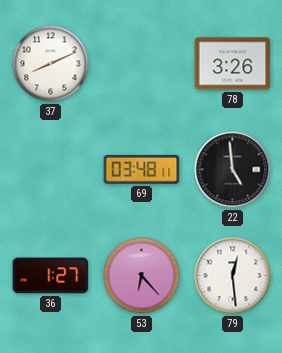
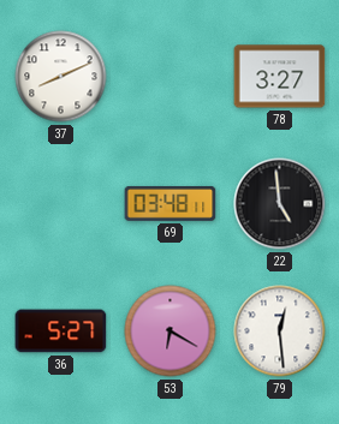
78: 3:26 -> 3:27 (280, 77)
36: 1:27 -> 5:27 (61, 332)
53: 6:23 -> 6:20 (171, 332)
